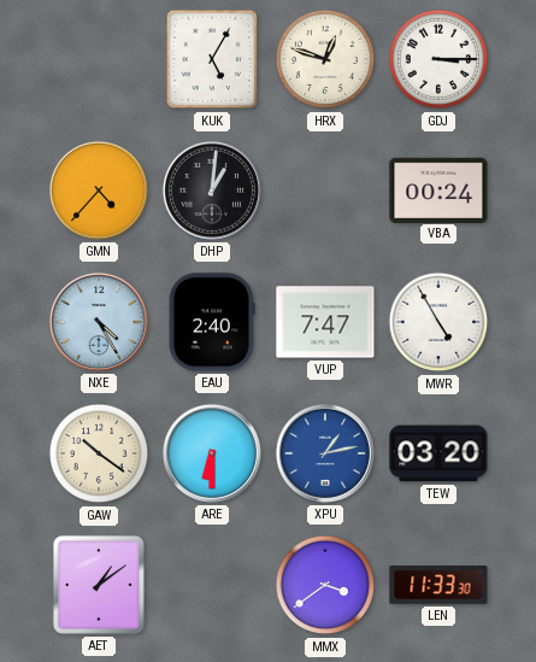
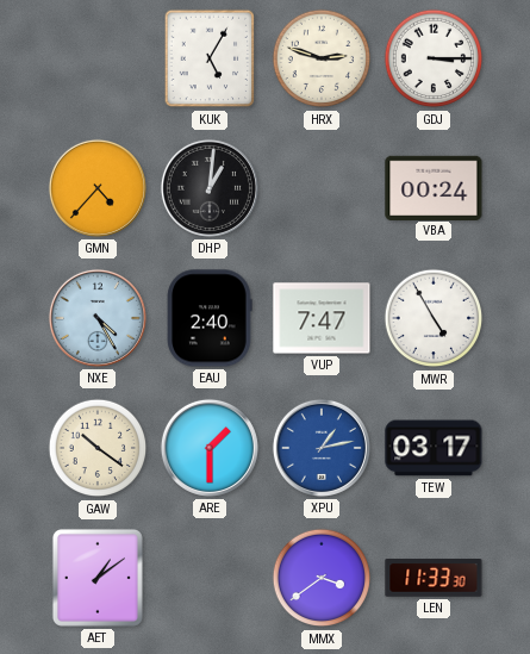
HRX: 12:48 -> 2:48 (322, 58)
ARE: 6:30 -> 1:30 (210, 448)
TEW: 03:20 -> 03:17 (434, 448)
